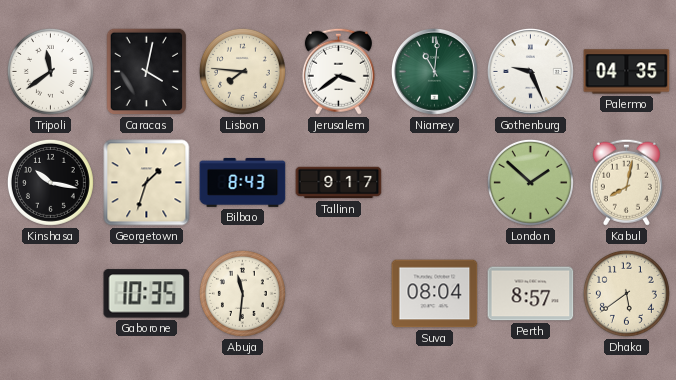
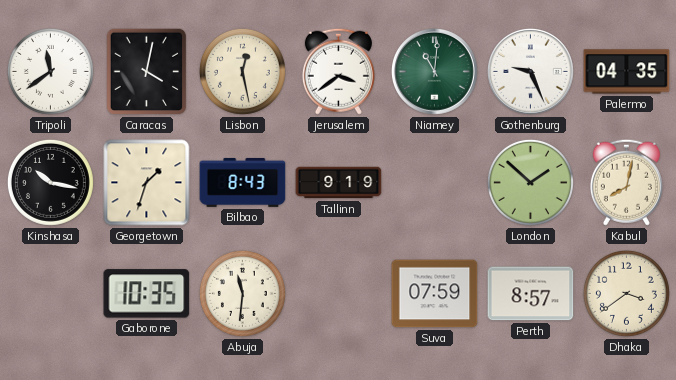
Lisbon: 7:46 -> 12:28 (242, 71)
Tallinn: 9:17 -> 9:19 (339, 183)
Suva: 08:04 -> 07:59 (435, 294)
Dhaka: 5:39 -> 3:39 (626, 293)
